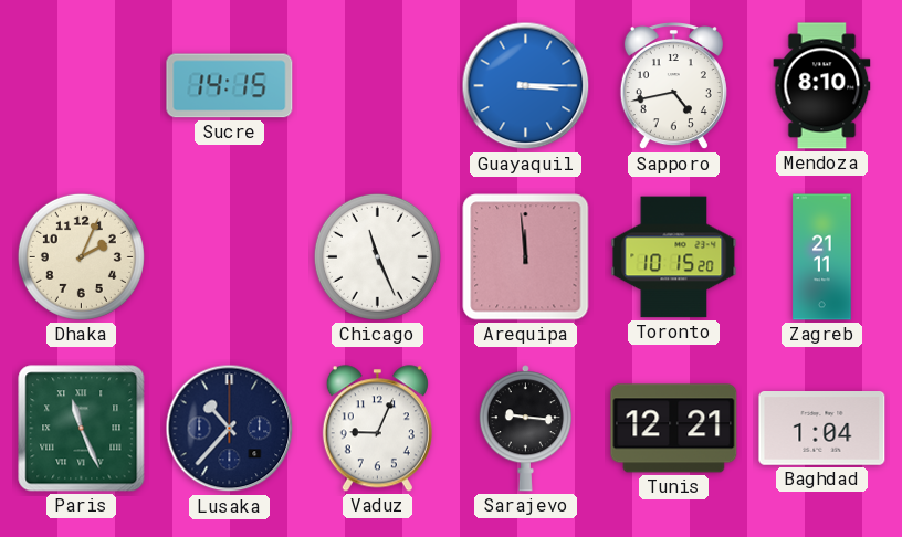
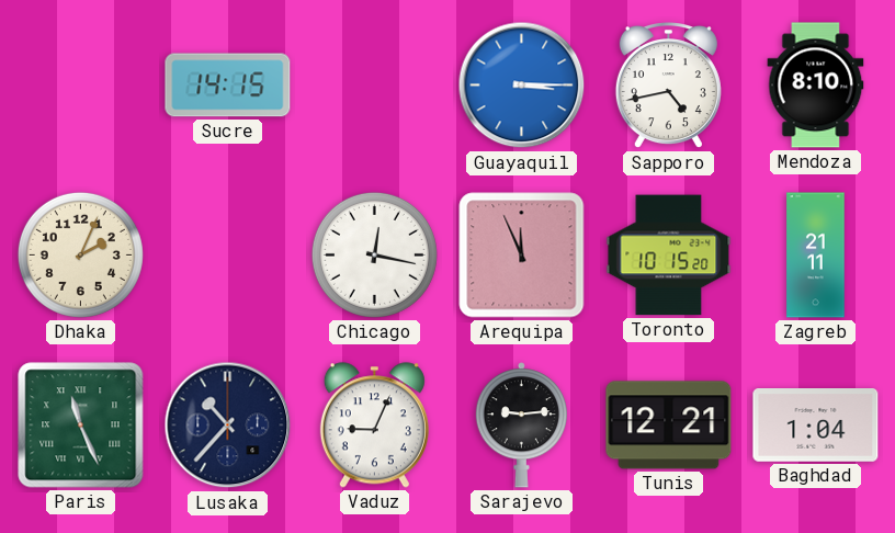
Chicago: 11:26 -> 12:17 (374, 254)
Arequipa: 11:59 -> 11:56 (522, 256)
Sarajevo: 9:16 -> 9:14 (521, 426)
